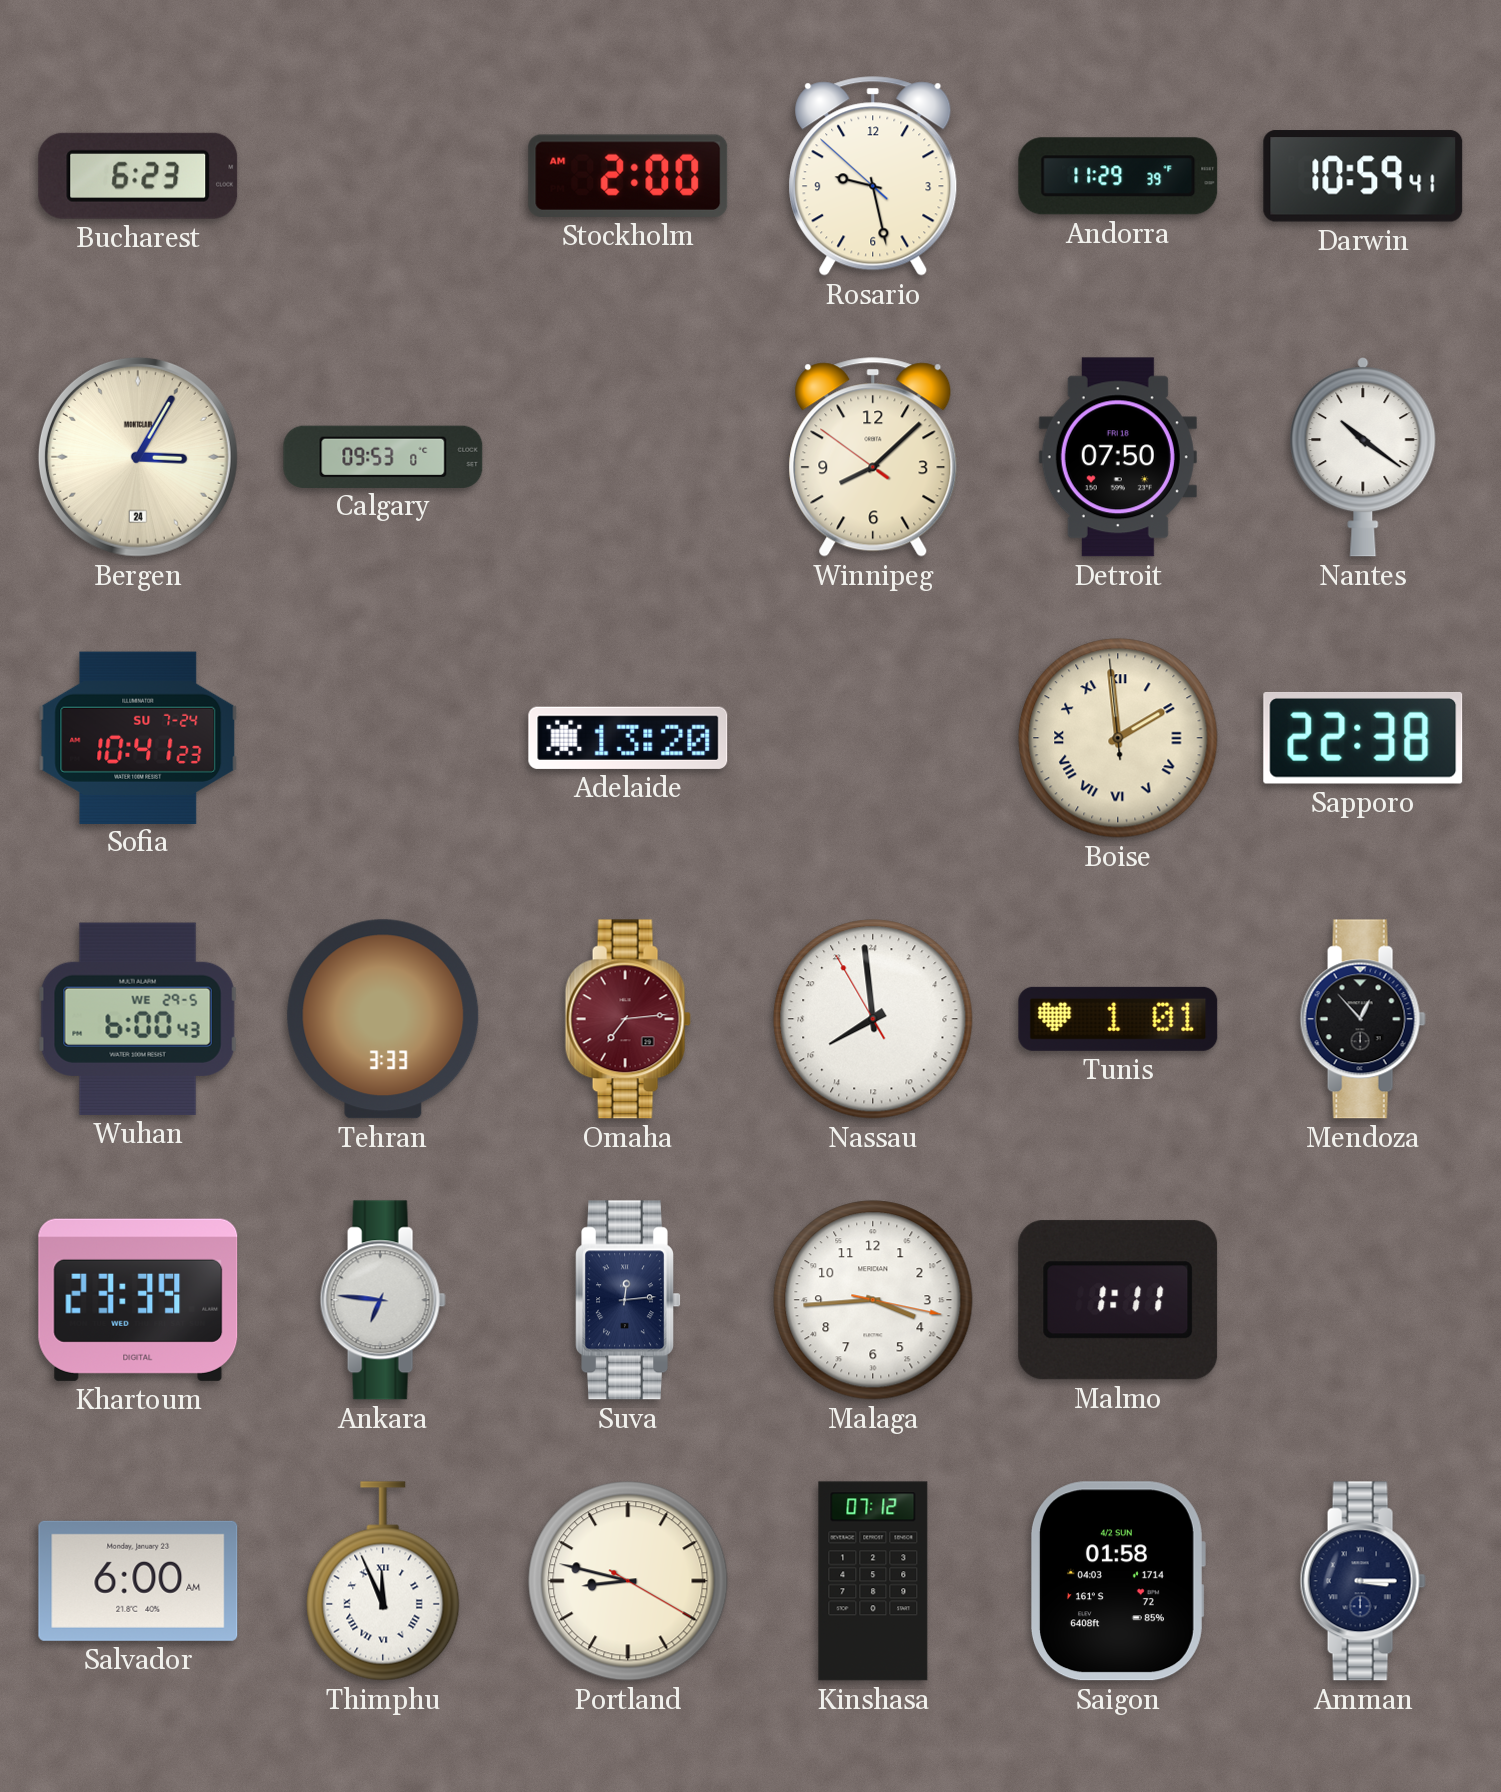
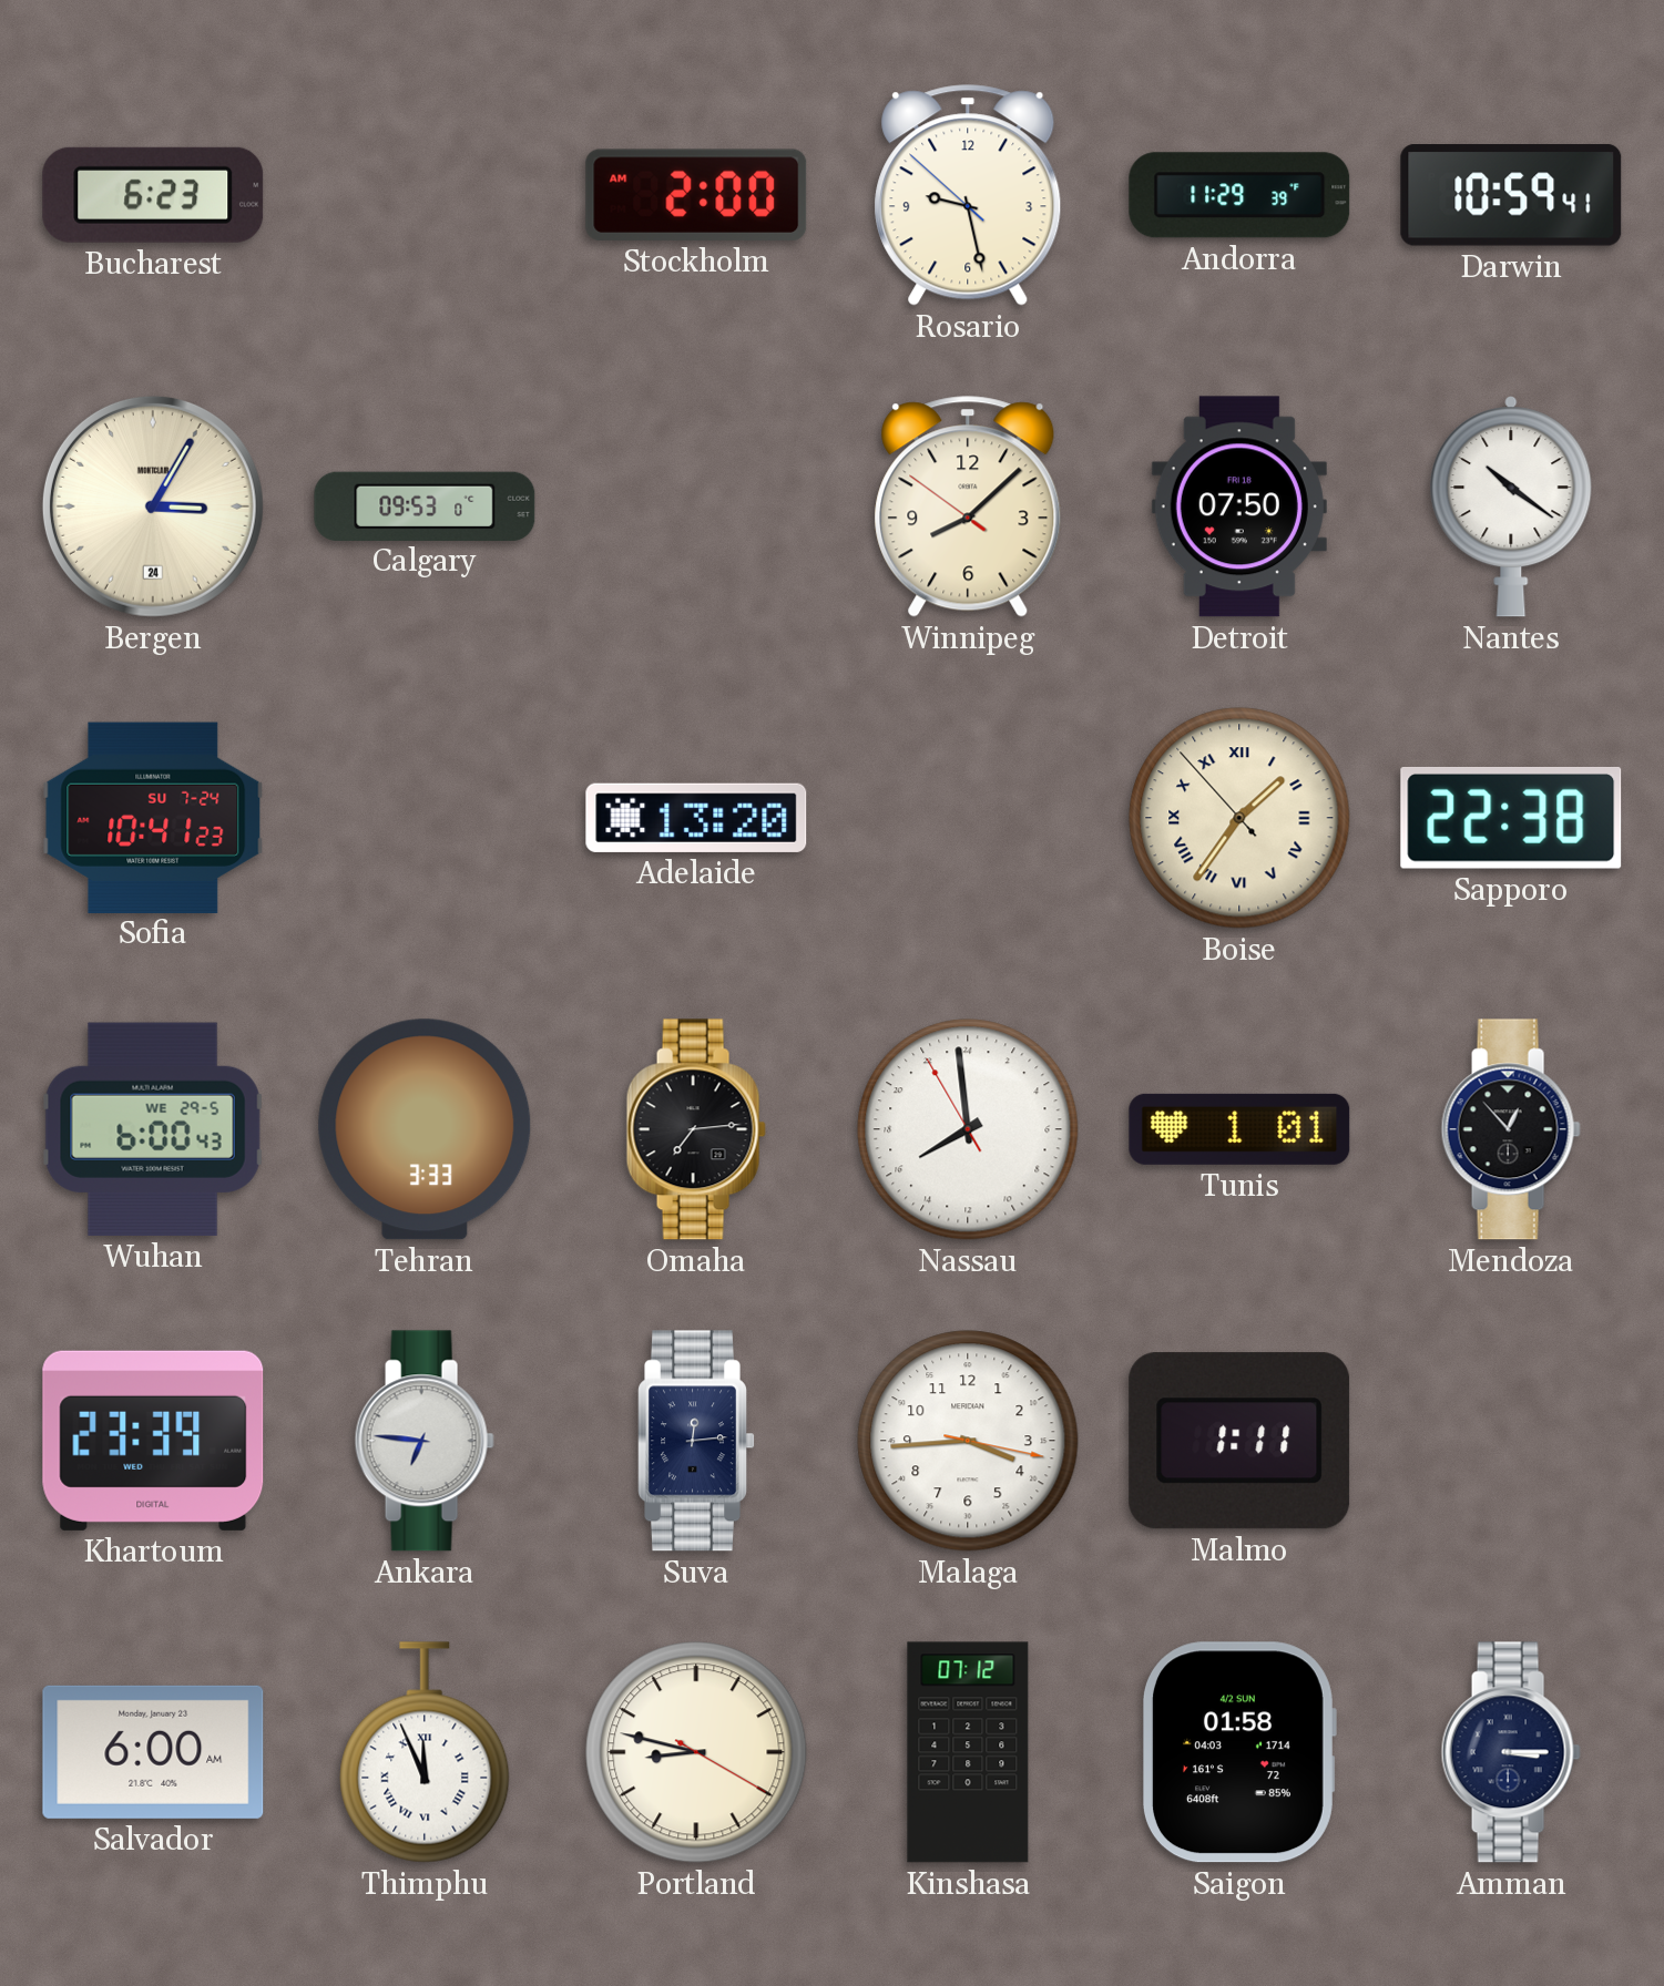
Boise: 1:58 -> 1:35 (1239, 818)
Omaha dial: burgundy -> black (696, 1129)
